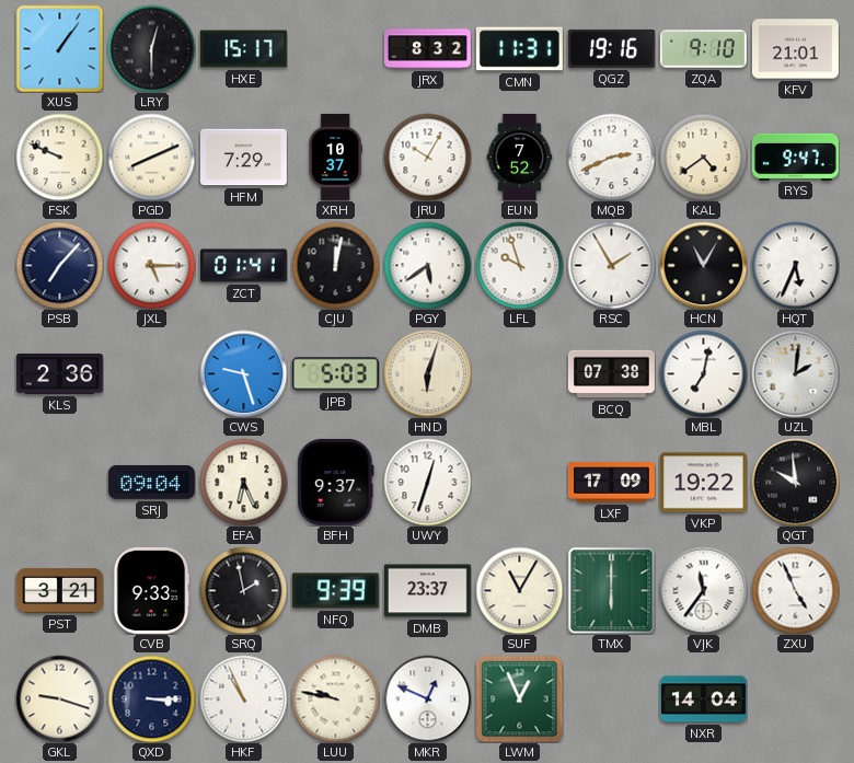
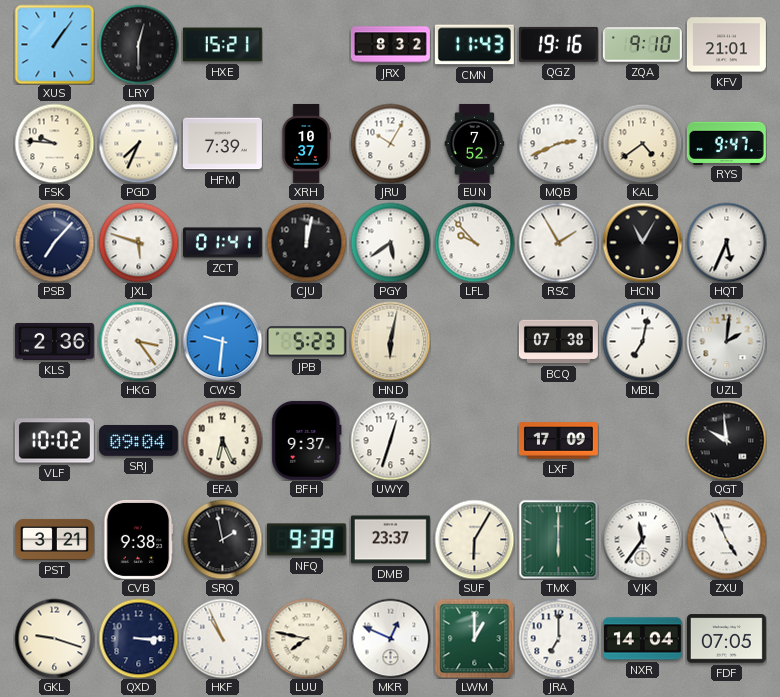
HXE: 15:17 -> 15:21 (222, 45)
CMN: 11:31 -> 11:43 (474, 45)
FSK: 9:49 -> 9:46 (54, 143)
PGD: 8:11 -> 7:34 (138, 143)
HFM: 7:29 -> 7:39 (222, 144)
JXL: 5:15 -> 5:48 (138, 242)
LFL: 9:57 -> 9:53 (474, 242)
HKG: none -> 3:24 (138, 341)
CWS: 9:27 -> 9:31 (222, 341)
JPB: 5:03 -> 5:23 (306, 342)
HND: 6:03 -> 6:02 (390, 341)
VLF: none -> 10:02 (54, 441)
VKP: 19:22 -> none (703, 483)
CVB: 9:33 -> 9:38 (138, 539)
SUF: 11:05 -> 6:05 (474, 539)
LUU: 9:47 -> 7:47 (306, 638)
LWM: 12:56 -> 1:00 (474, 638)
JRA: none -> 7:00 (558, 638)
FDF: none -> 07:05 (726, 639)
